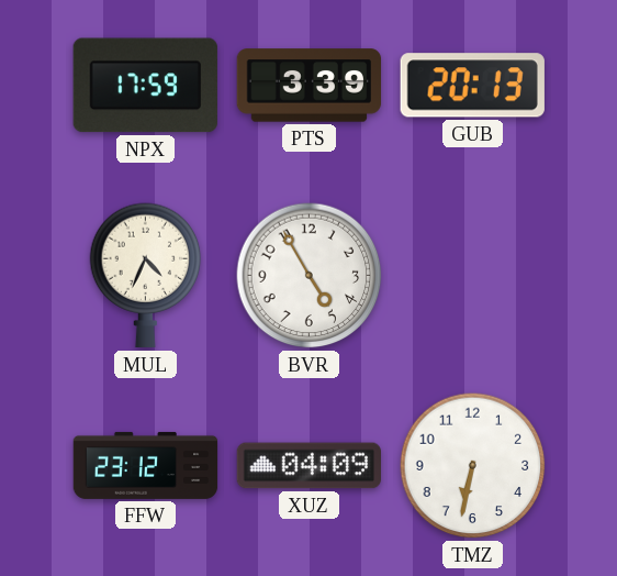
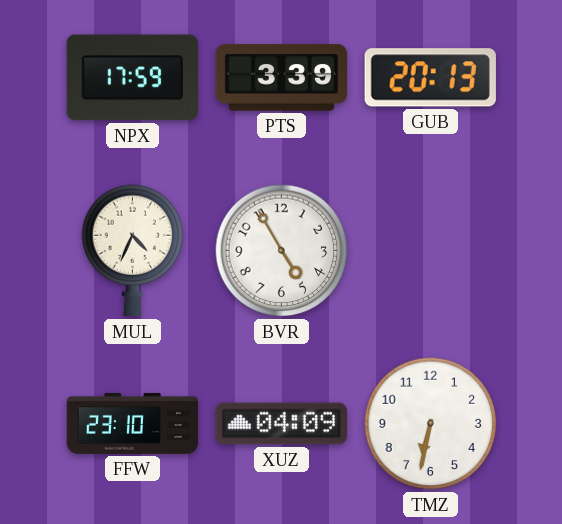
FFW: 23:12 -> 23:10 (133, 423)
